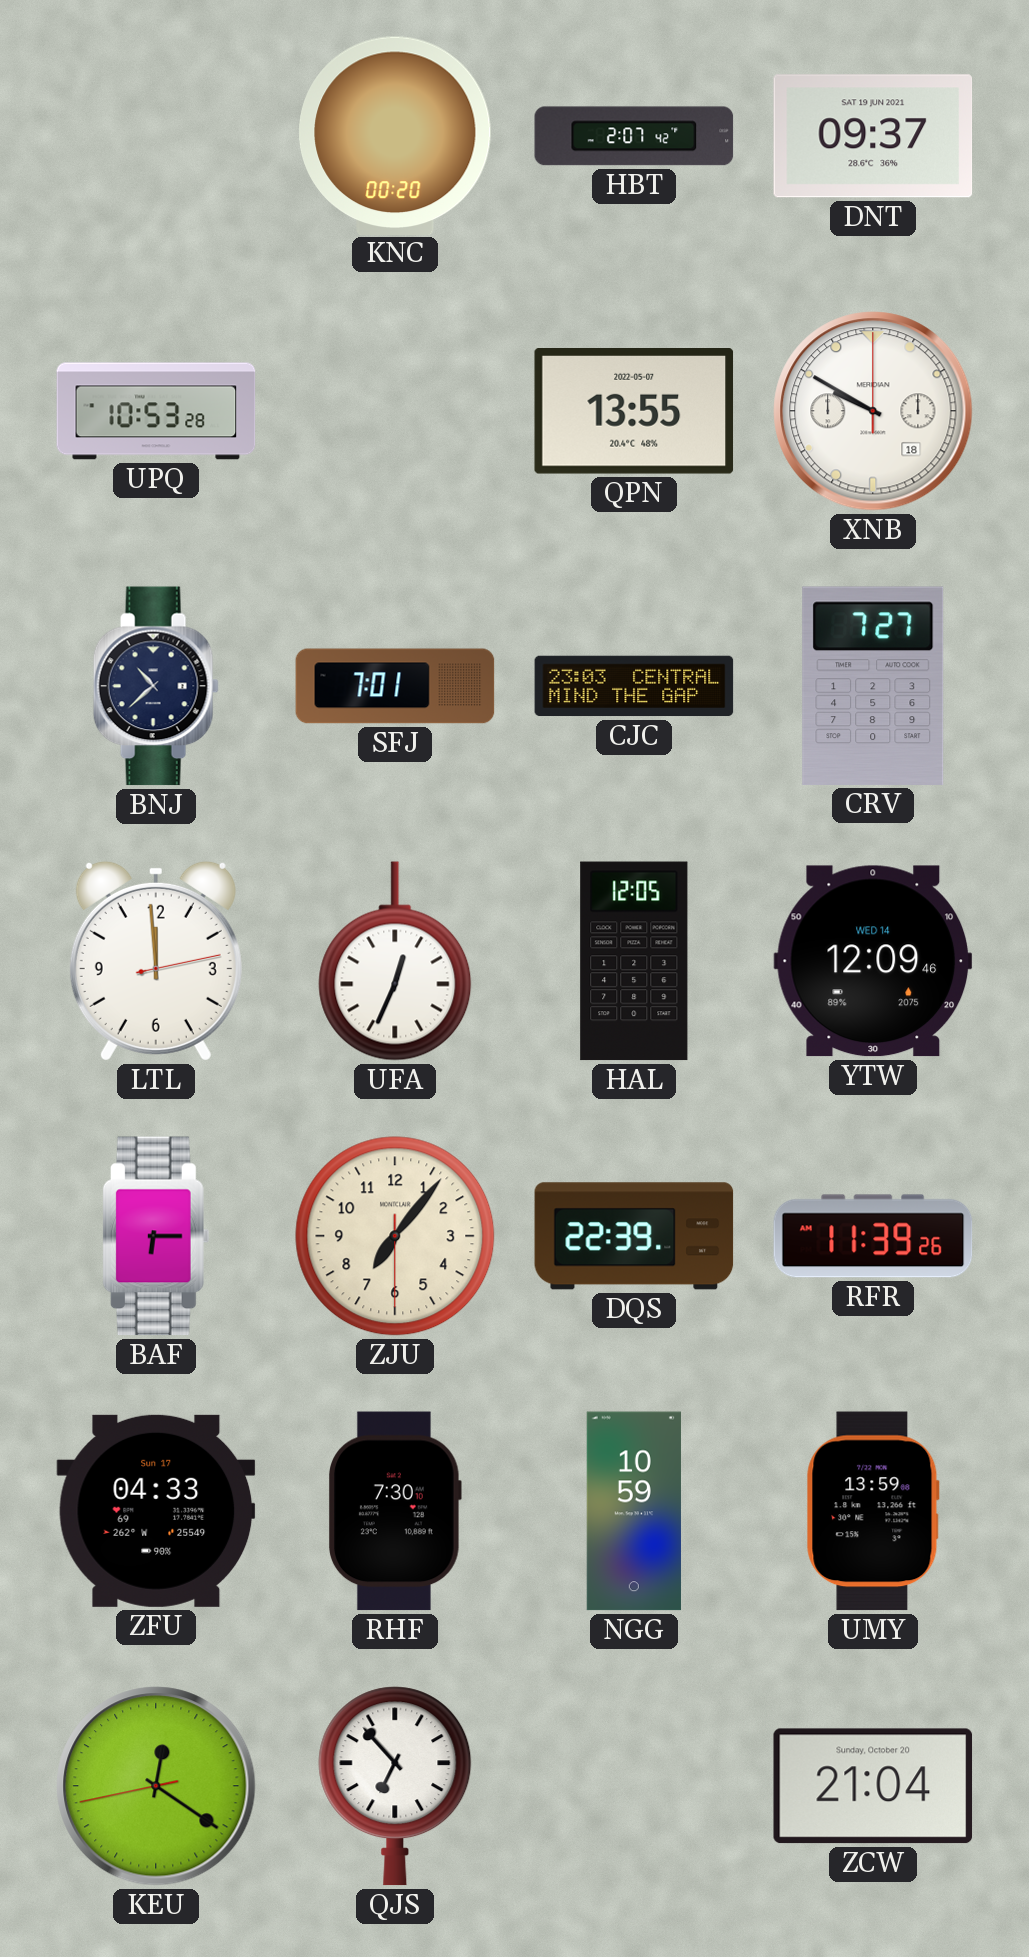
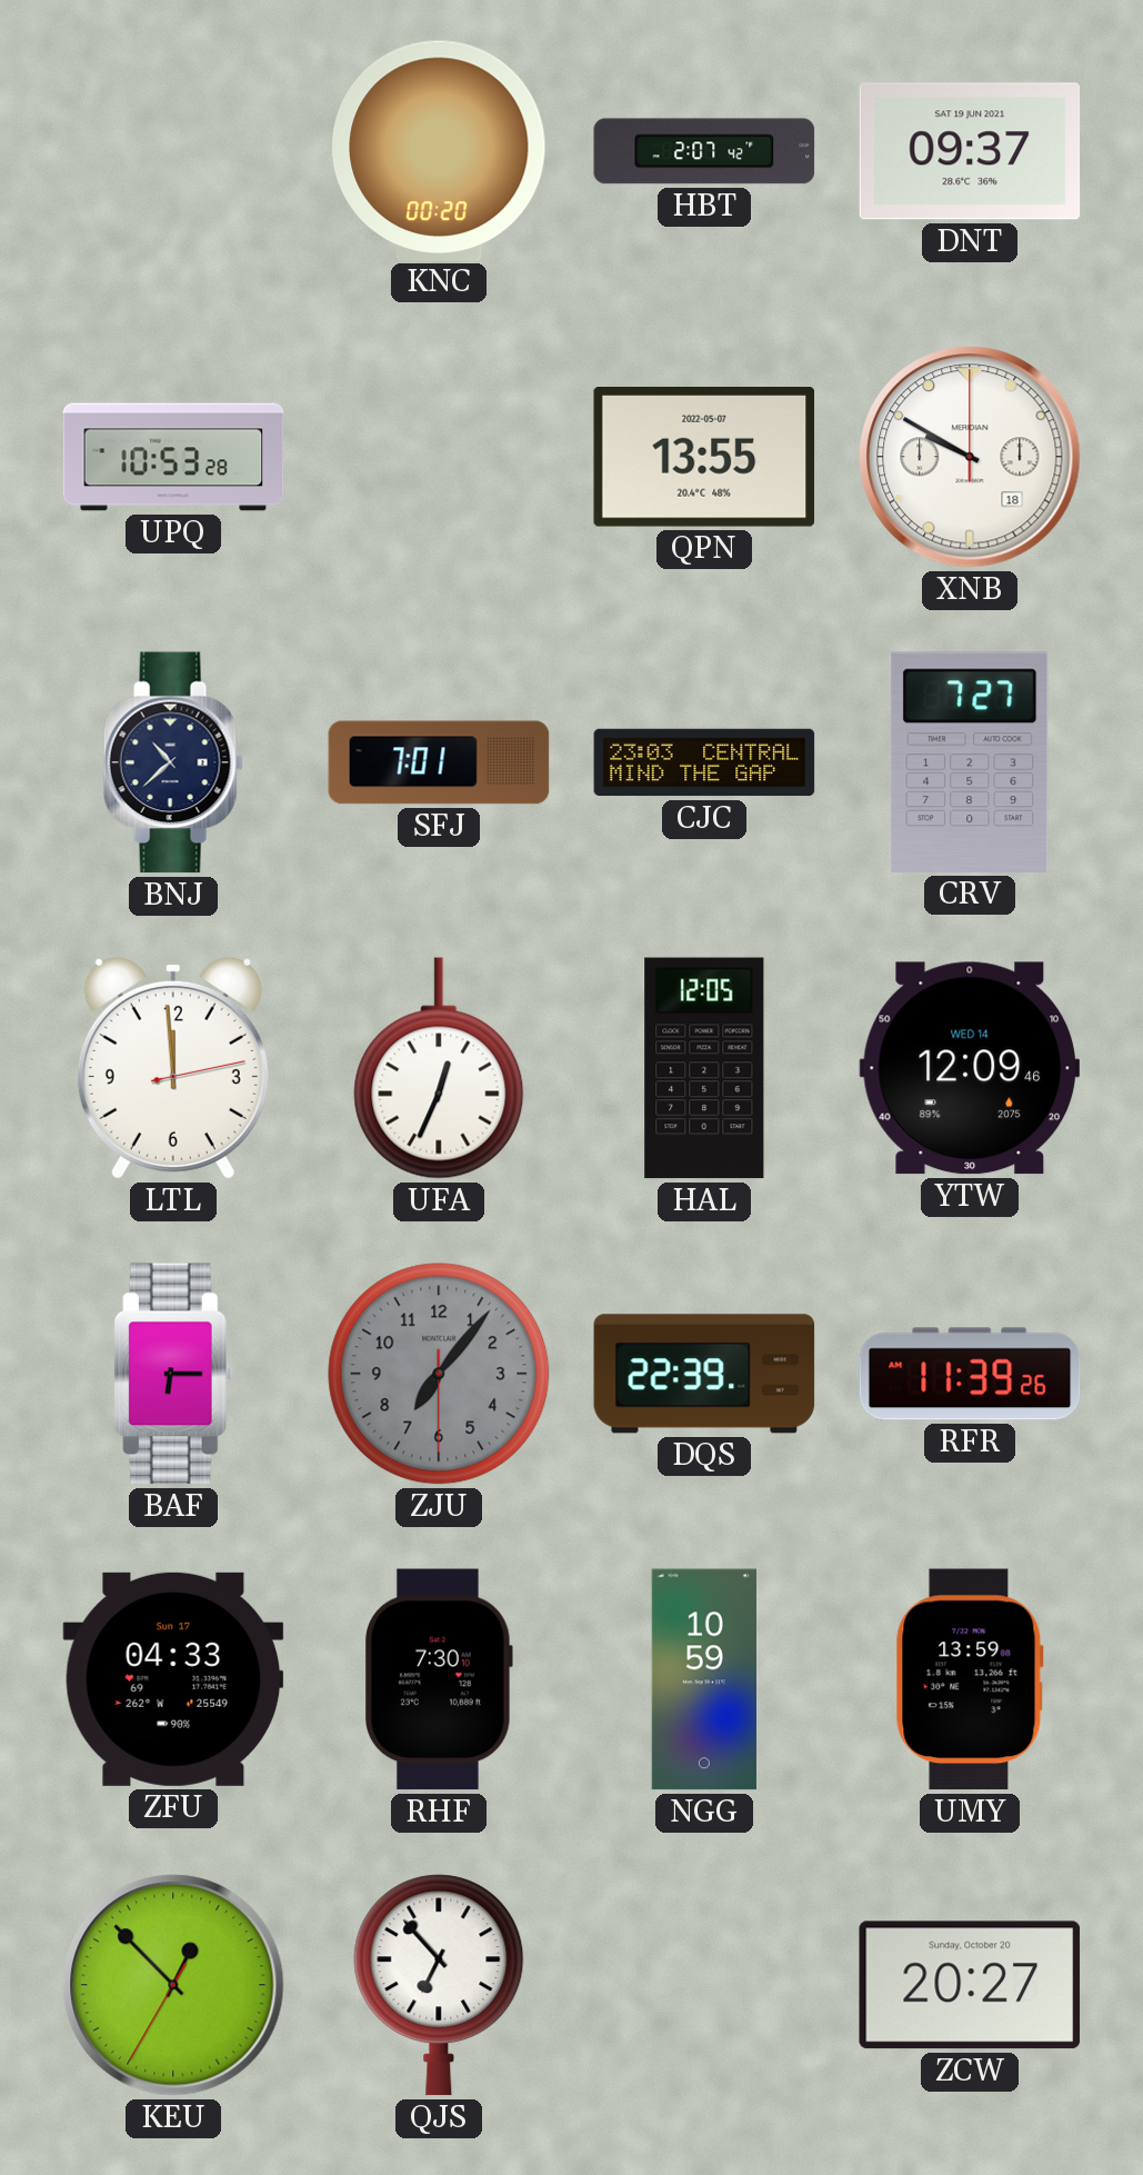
ZJU dial: cream -> grey (439, 1374)
KEU: 12:20 -> 12:52 (173, 1985)
ZCW: 21:04 -> 20:27 (970, 1985)
